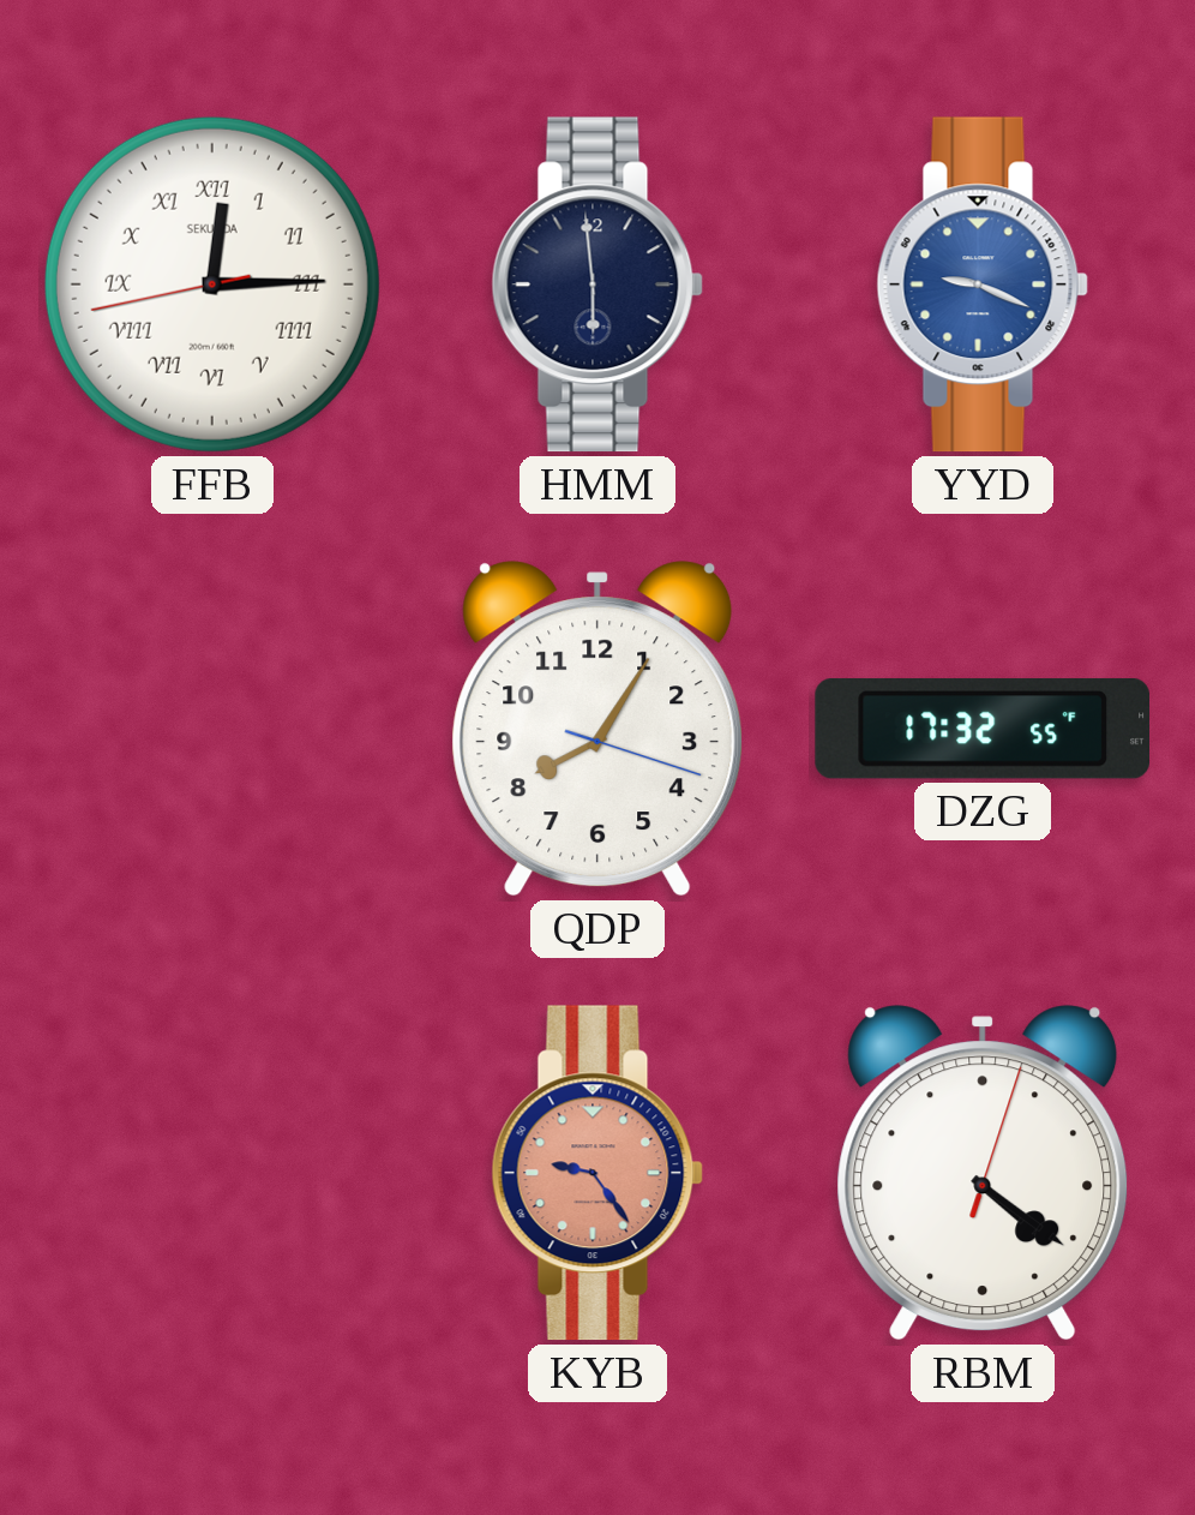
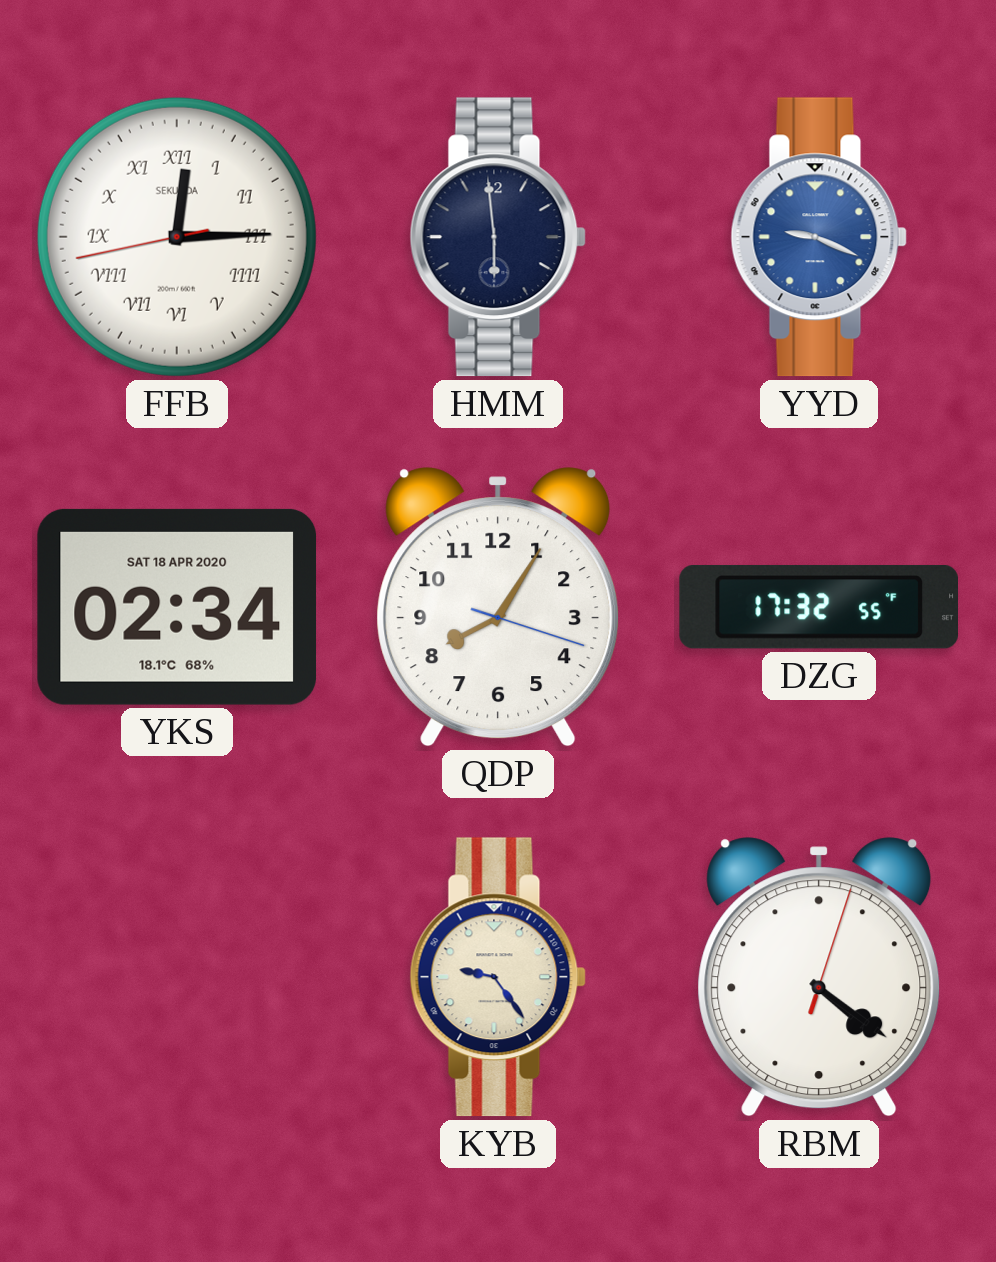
YKS: none -> 02:34 (177, 607)
KYB dial: salmon -> cream (498, 977)
